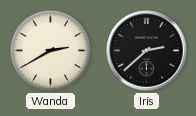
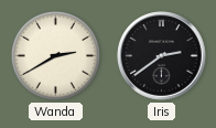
Iris: 2:38 -> 2:39 (162, 56)
